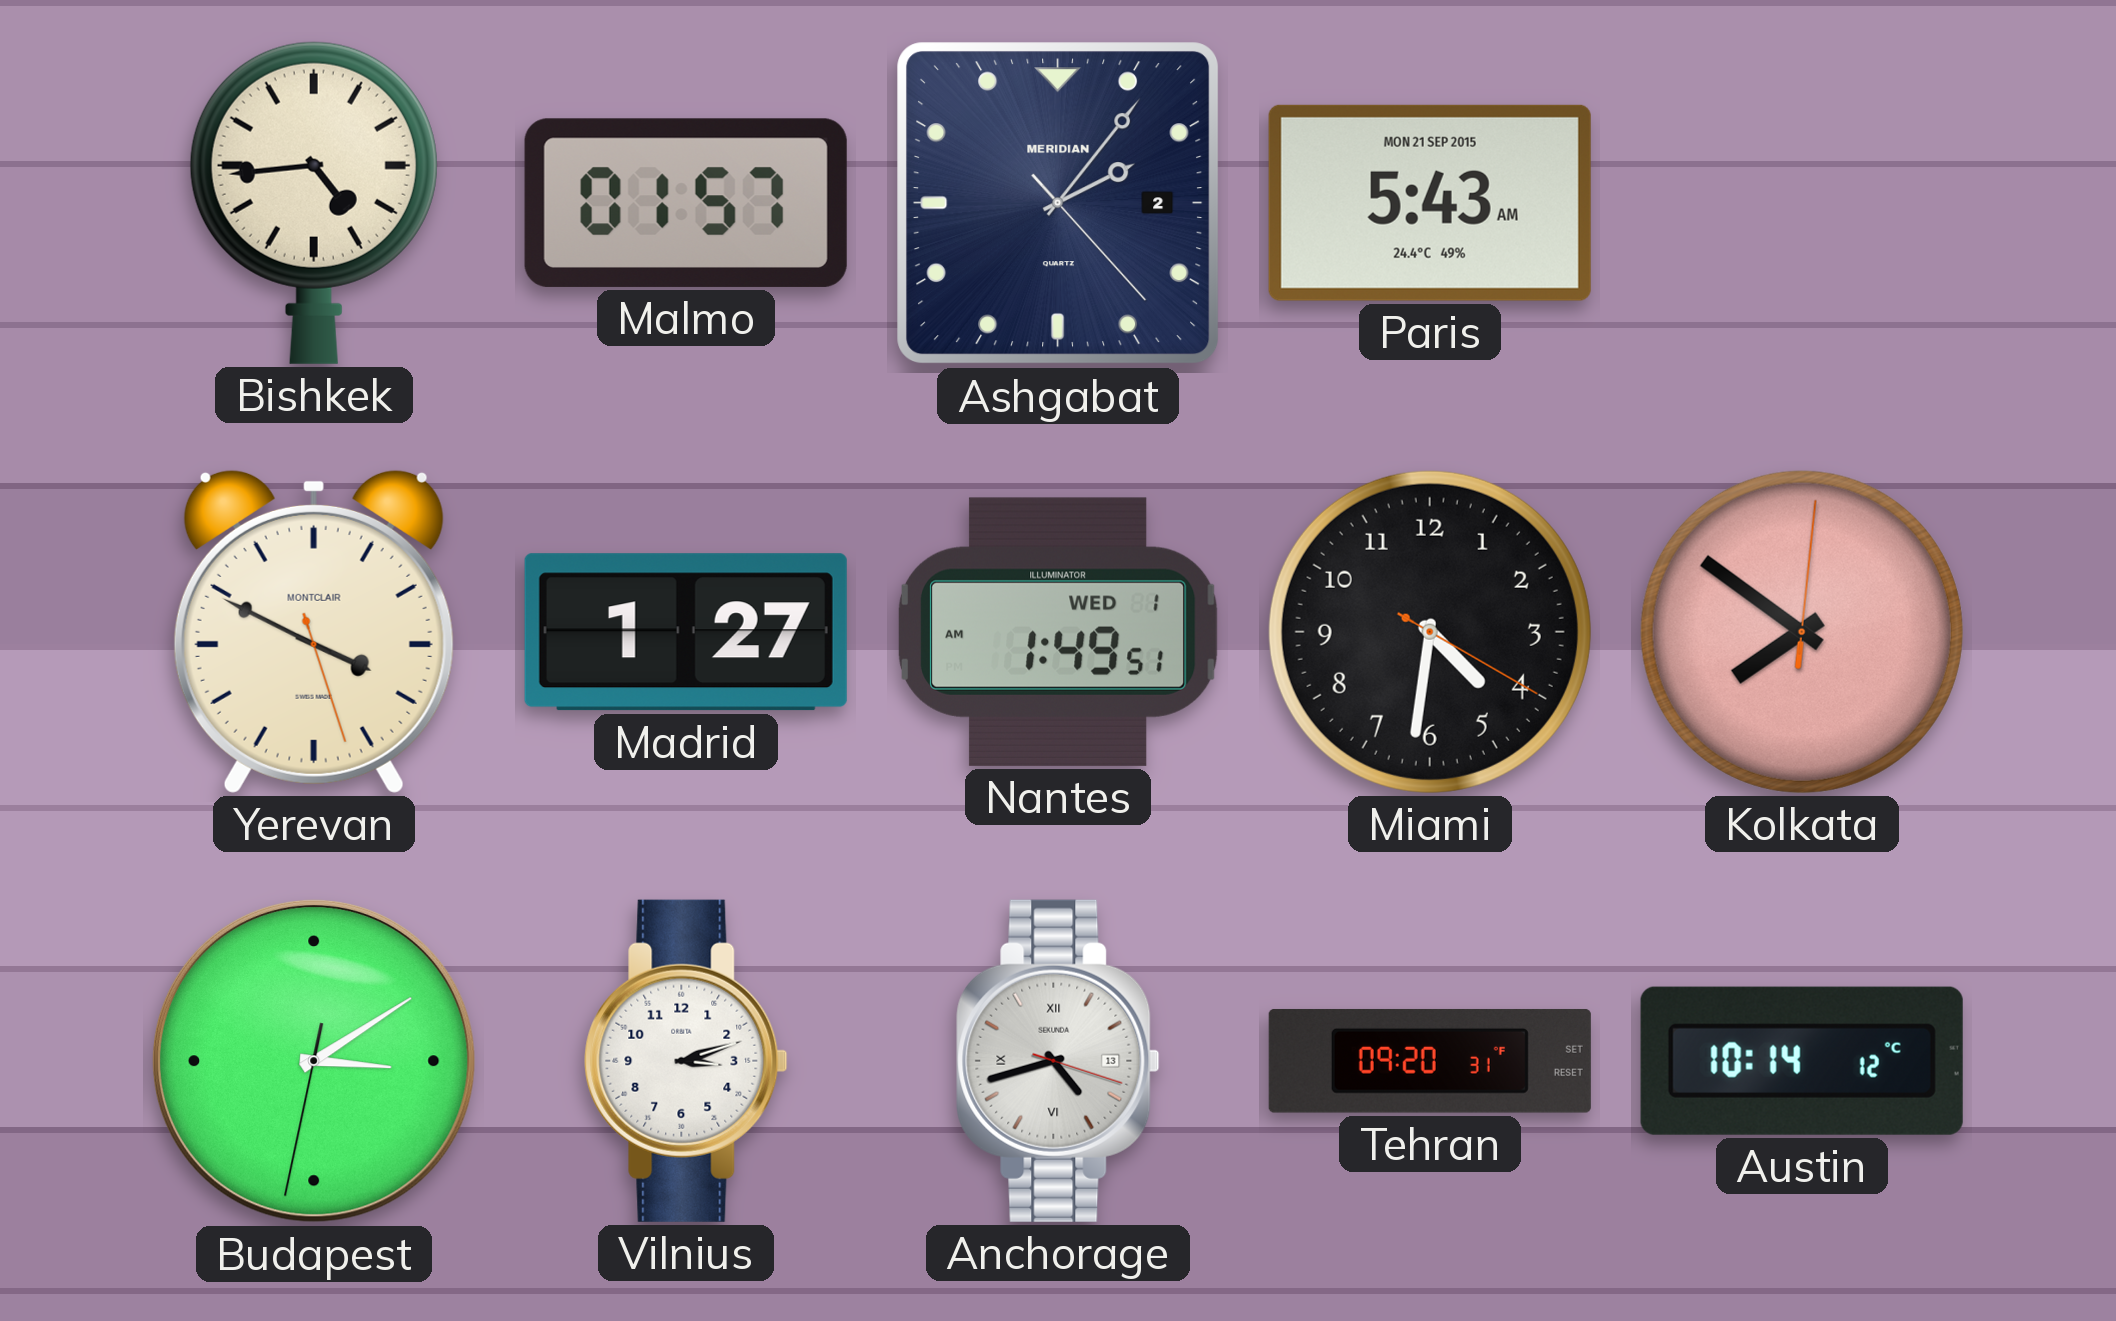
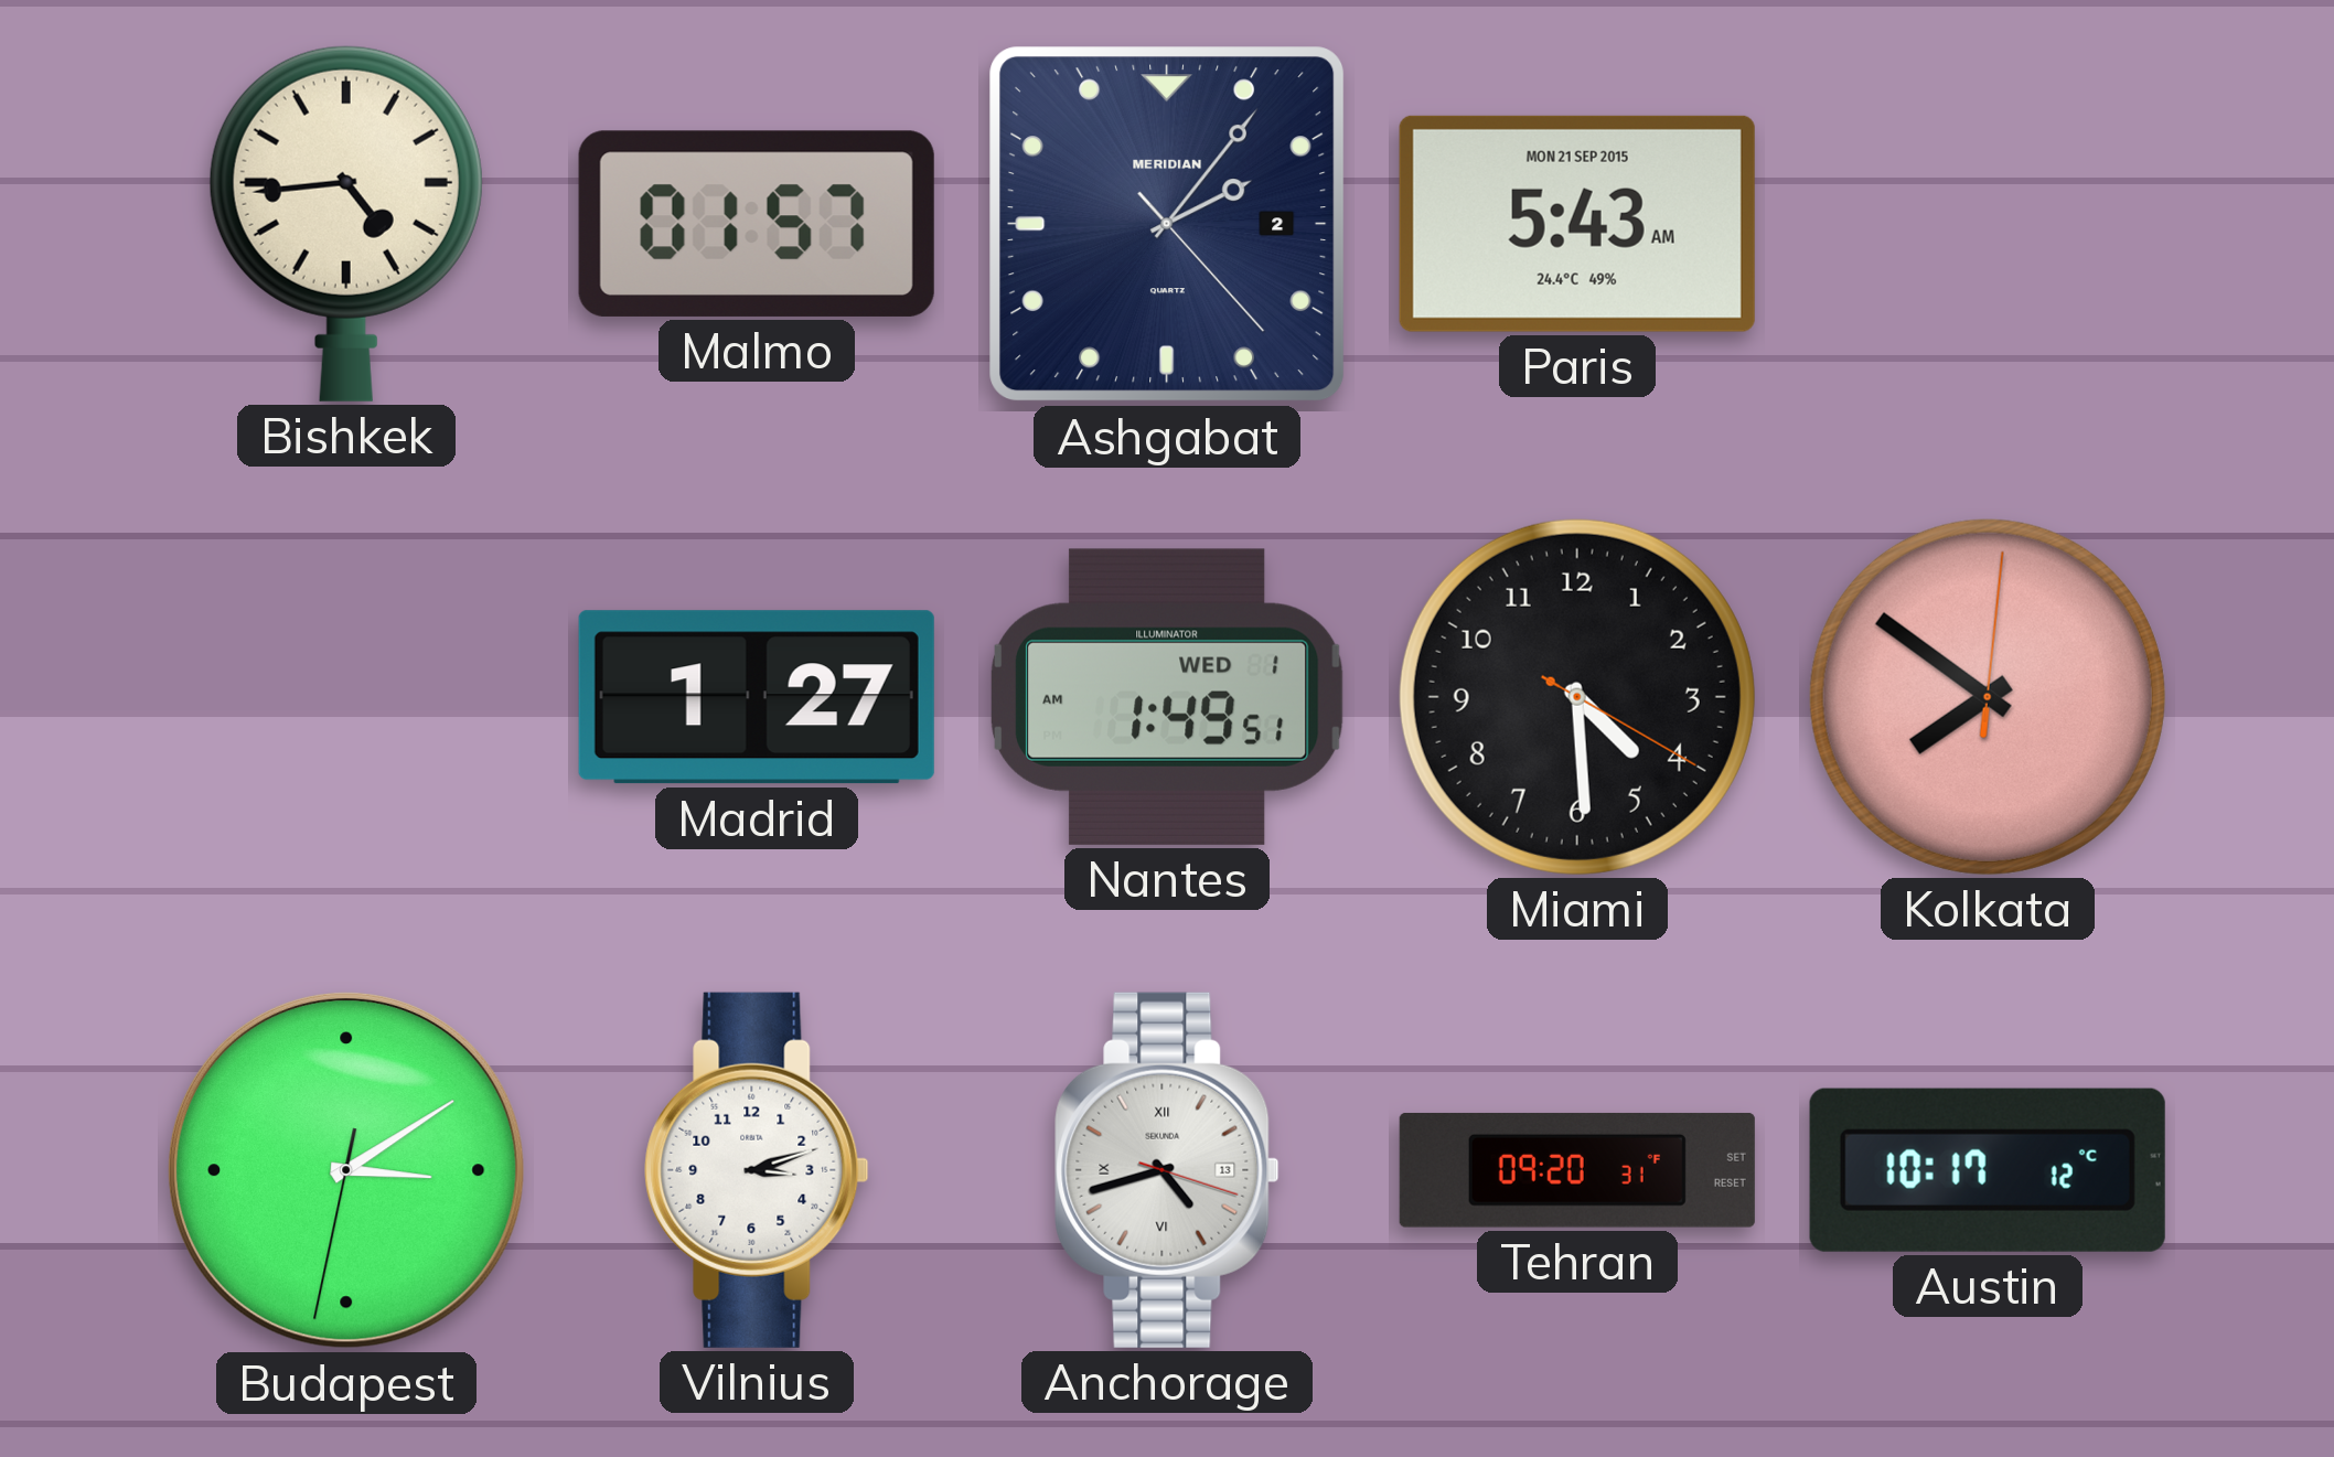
Yerevan: 3:49 -> none (314, 631)
Miami: 4:31 -> 4:29 (1577, 697)
Austin: 10:14 -> 10:17 (1988, 1170)
